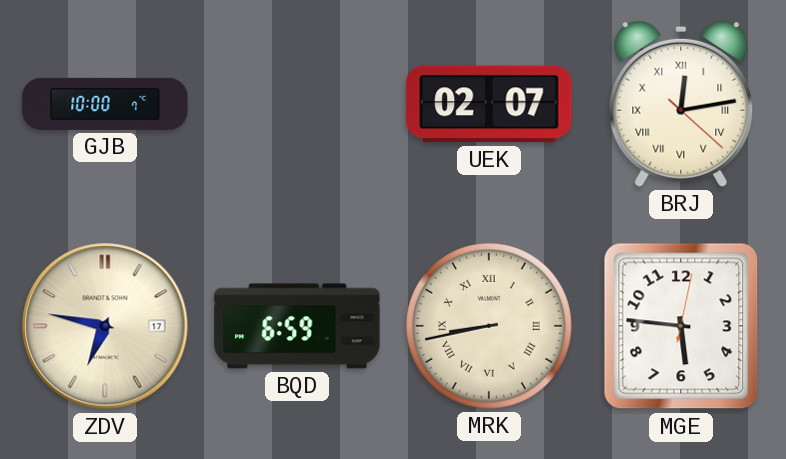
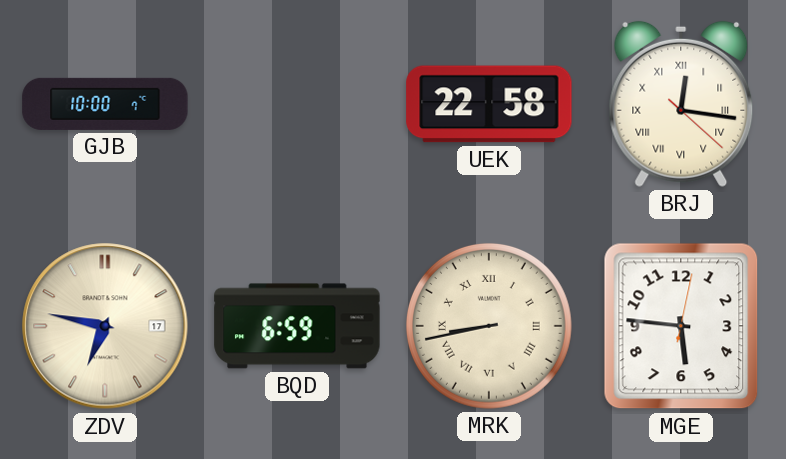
UEK: 02:07 -> 22:58 (489, 104)
BRJ: 12:13 -> 12:16 (681, 104)
